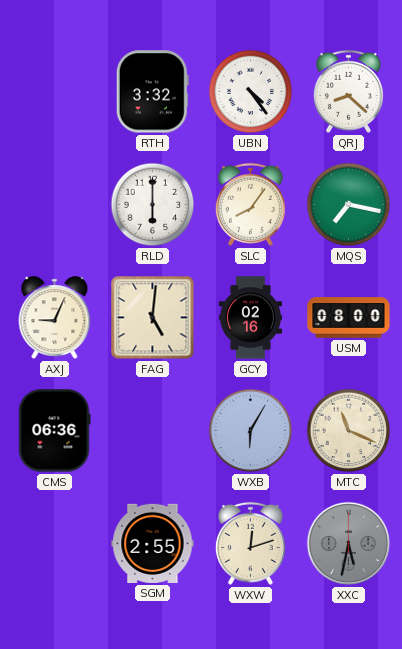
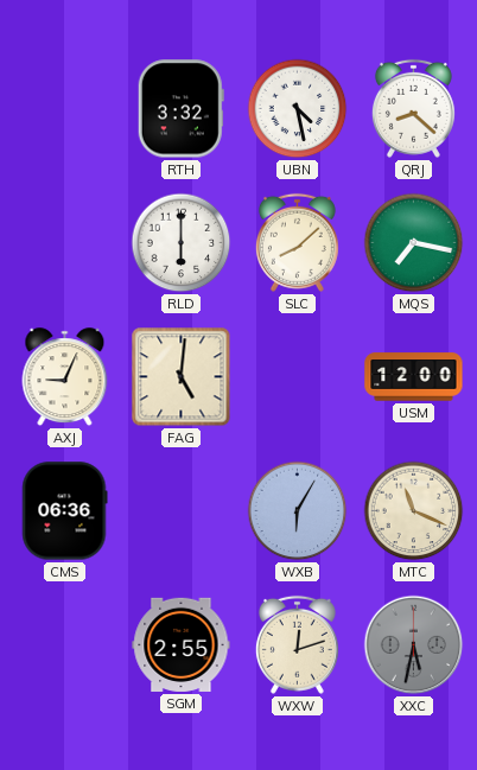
UBN: 4:24 -> 4:28 (298, 109)
SLC: 8:06 -> 8:08 (297, 242)
GCY: 02:16 -> none (250, 318)
USM: 08:00 -> 12:00 (414, 377)
